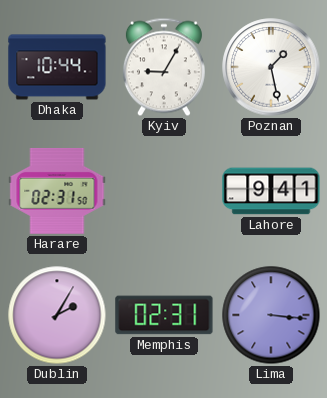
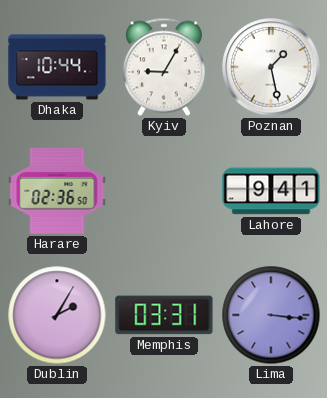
Harare: 02:31 -> 02:36 (57, 192)
Memphis: 02:31 -> 03:31 (164, 315)
